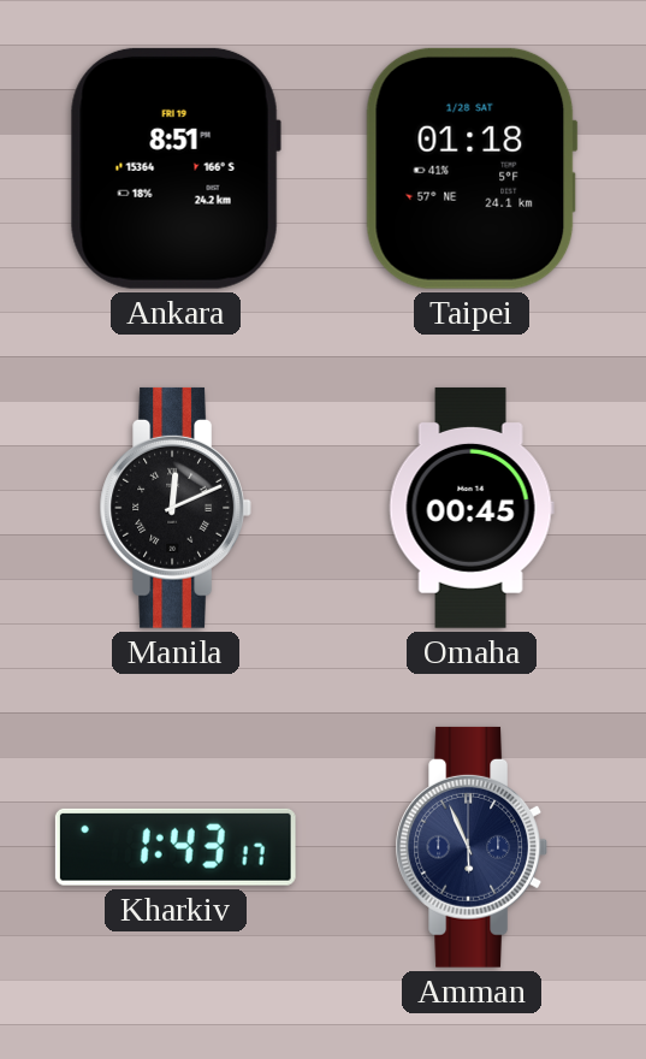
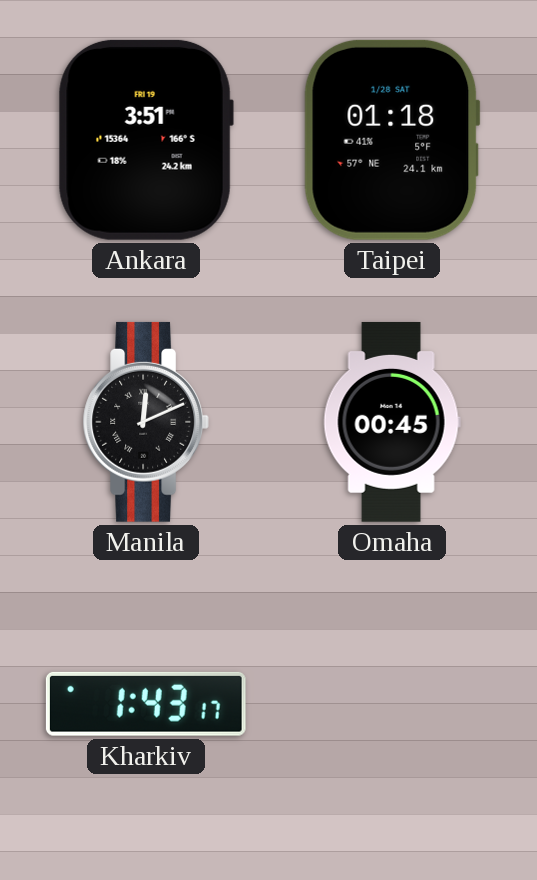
Ankara: 8:51 -> 3:51 (146, 140)
Amman: 5:56 -> none (472, 847)
